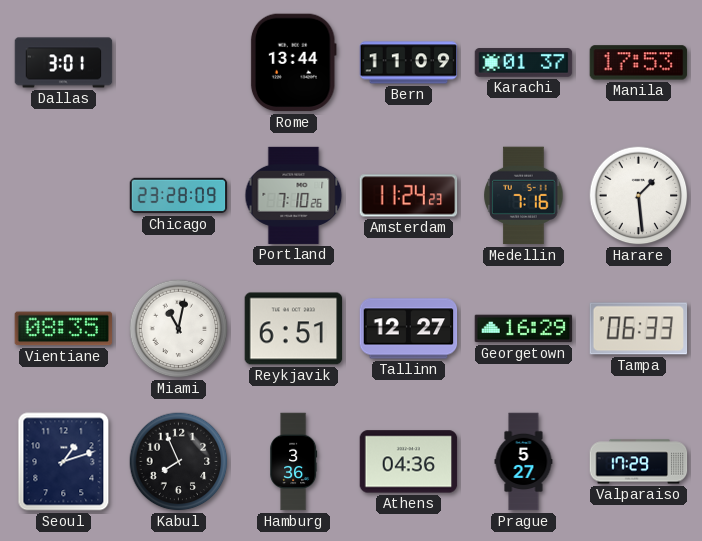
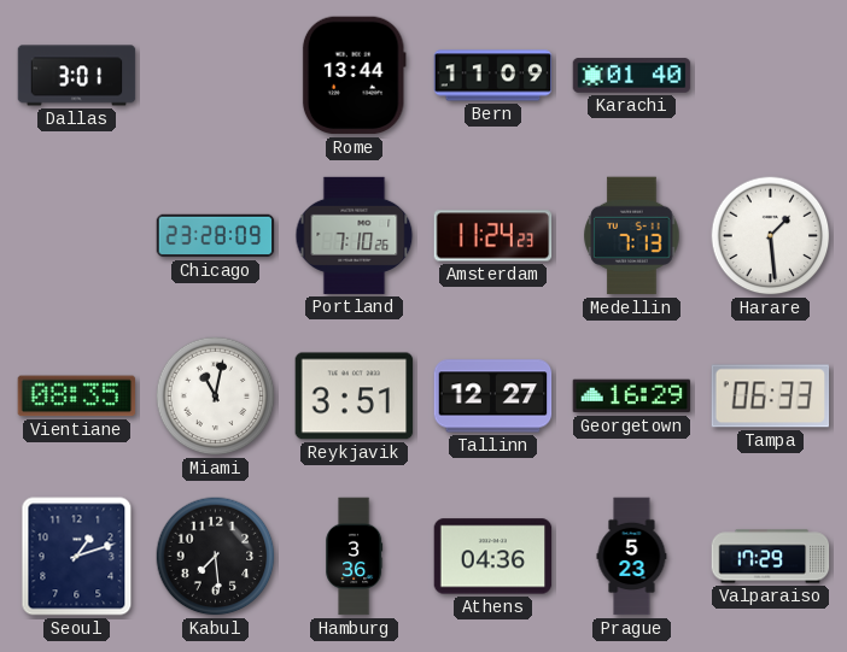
Karachi: 01:37 -> 01:40 (632, 76)
Manila: 17:53 -> none (639, 63)
Medellin: 7:16 -> 7:13 (632, 236)
Reykjavik: 6:51 -> 3:51 (355, 397)
Kabul: 7:56 -> 7:29 (216, 557)
Prague: 5:27 -> 5:23 (632, 557)
